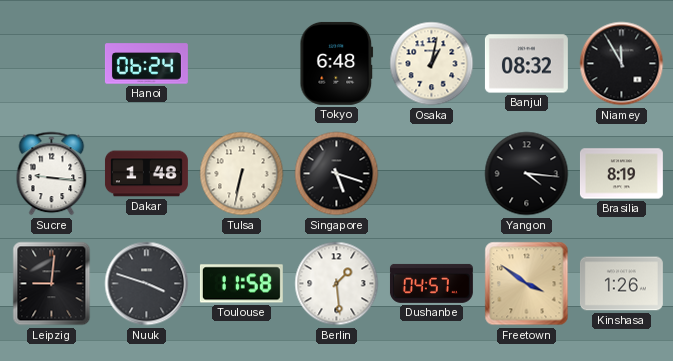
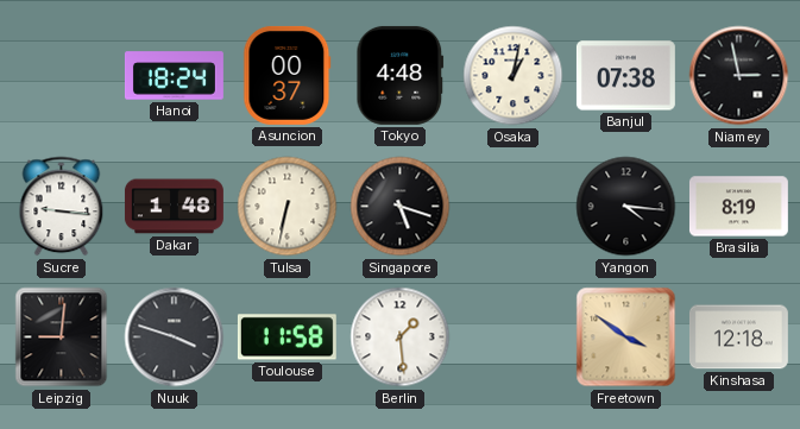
Hanoi: 06:24 -> 18:24 (174, 76)
Asuncion: none -> 00:37 (288, 75)
Tokyo: 6:48 -> 4:48 (401, 75)
Banjul: 08:32 -> 07:38 (625, 76)
Niamey: 11:55 -> 2:58 (739, 76)
Dushanbe: 04:57 -> none (431, 283)
Kinshasa: 1:26 -> 12:18 (738, 337)
